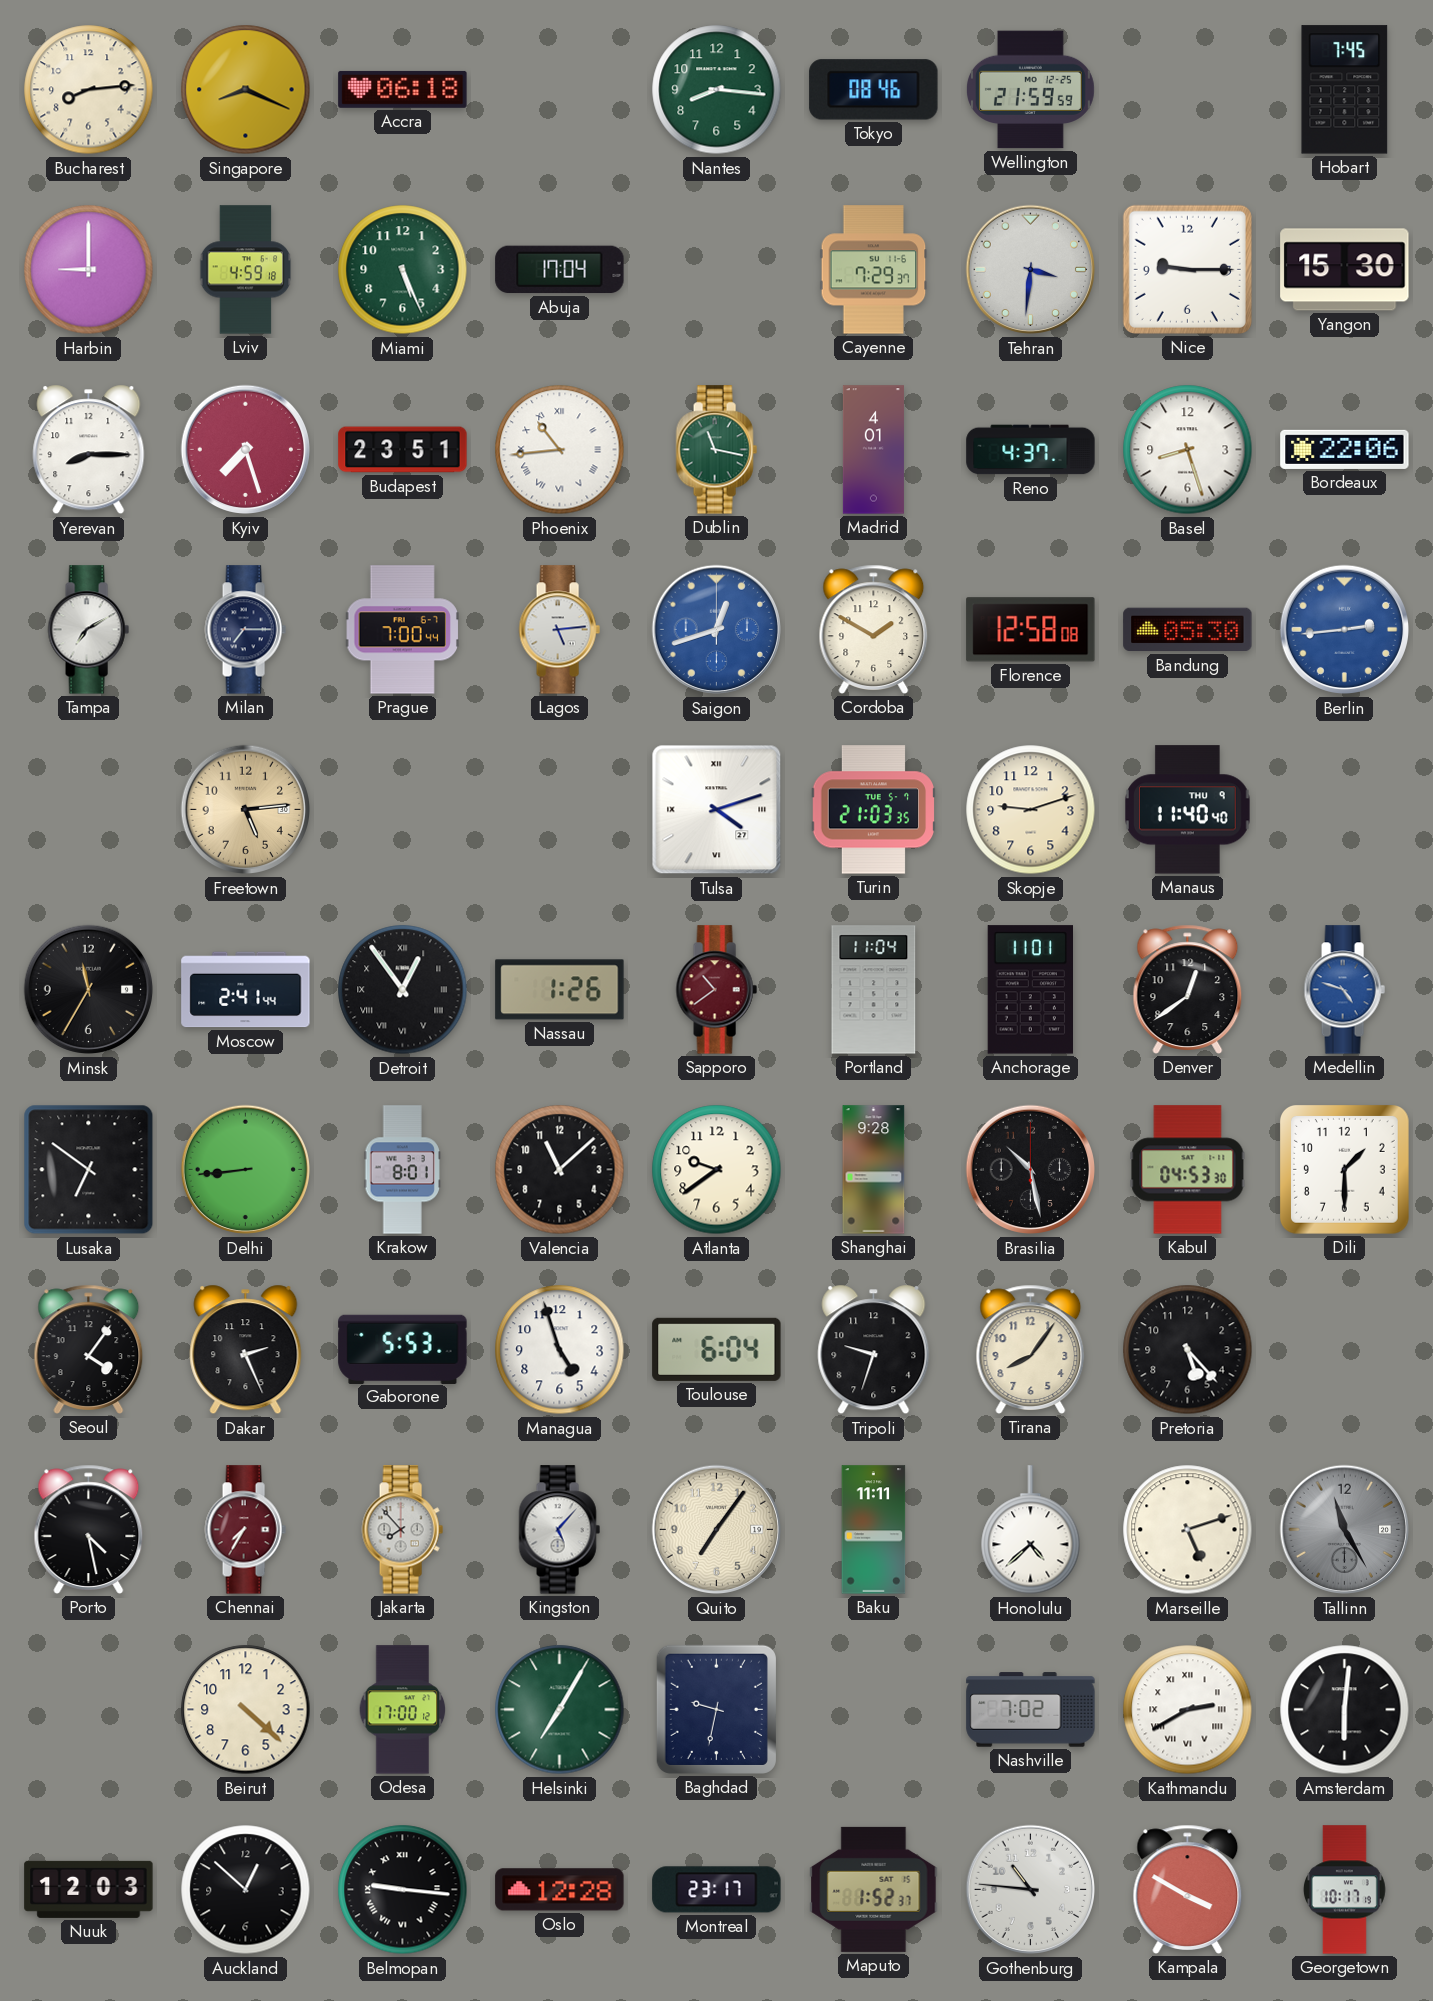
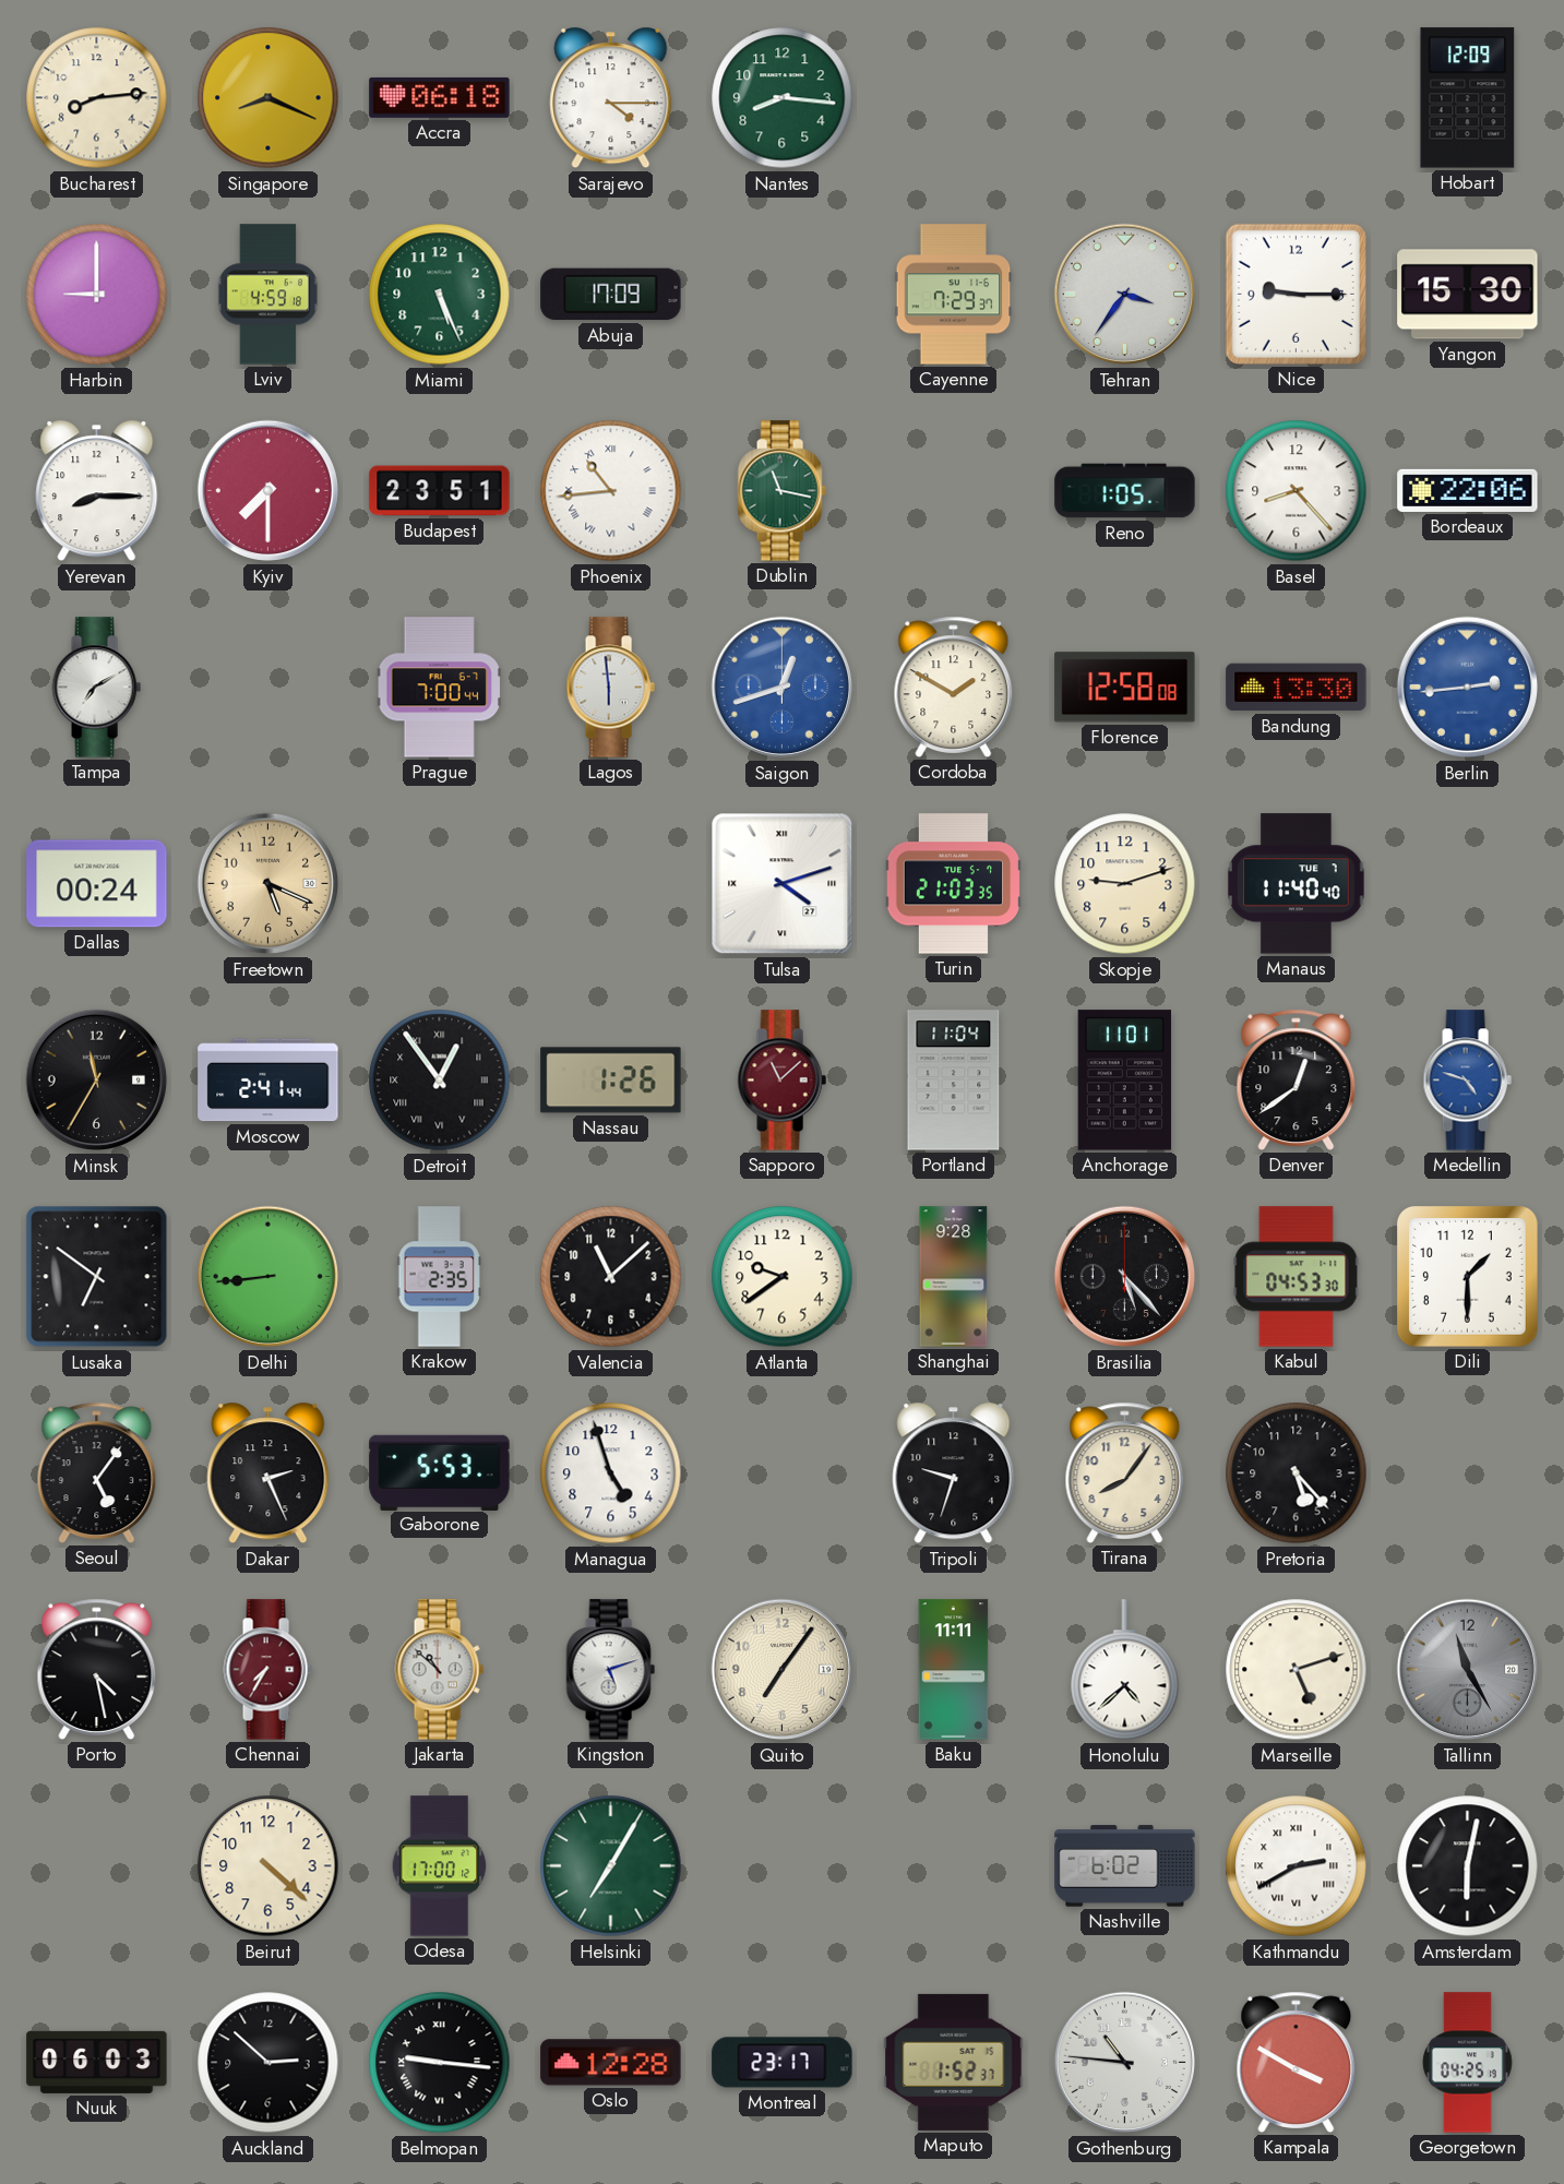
Sarajevo: none -> 4:15 (611, 98)
Tokyo: 08:46 -> none (874, 90)
Wellington: 21:59 -> none (1030, 90)
Hobart: 7:45 -> 12:09 (1468, 98)
Abuja: 17:04 -> 17:09 (611, 295)
Tehran: 3:31 -> 3:36 (1125, 295)
Kyiv: 7:27 -> 7:30 (268, 491)
Madrid: 4:01 -> none (873, 450)
Reno: 4:37 -> 1:05 (1125, 491)
Basel: 8:27 -> 8:23 (1297, 491)
Milan: 7:15 -> none (245, 630)
Lagos: 5:14 -> 5:59 (610, 688)
Bandung: 05:30 -> 13:30 (1297, 688)
Dallas: none -> 00:24 (97, 884)
Freetown: 5:14 -> 5:19 (268, 884)
Manaus date: THU 9 -> TUE 7 (1297, 884)
Sapporo: 10:39 -> 11:08 (781, 1081)
Krakow: 8:01 -> 2:35 (439, 1277)
Brasilia: 10:28 -> 5:23 (1125, 1277)
Seoul: 4:06 -> 5:06 (97, 1472)
Toulouse: 6:04 -> none (717, 1349)
Jakarta: 7:53 -> 10:52 (439, 1670)
Kingston: 5:07 -> 5:12 (610, 1670)
Baghdad: 9:32 -> none (716, 1709)
Nashville: 7:02 -> 6:02 (1125, 1866)
Amsterdam: 6:01 -> 6:02 (1468, 1866)
Nuuk: 12:03 -> 06:03 (97, 2062)
Auckland: 12:52 -> 2:52 (268, 2063)
Georgetown: 10:17 -> 04:25 (1467, 2063)
